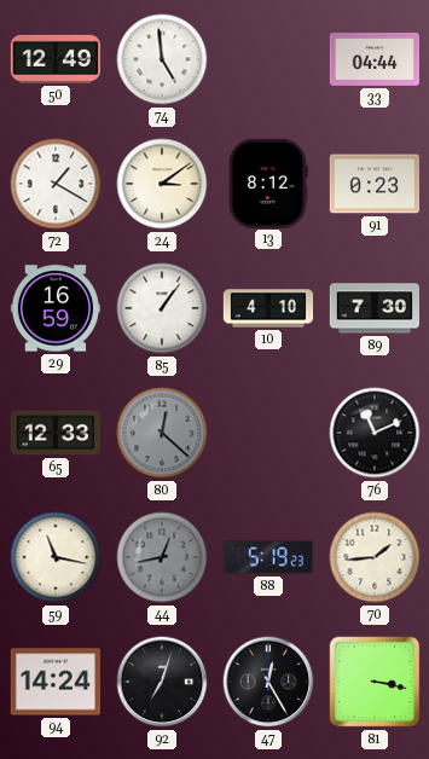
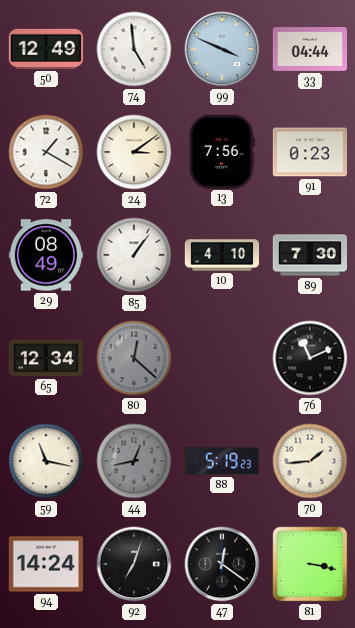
99: none -> 3:49 (222, 49)
13: 8:12 -> 7:56 (223, 151)
29: 16:59 -> 08:49 (45, 255)
65: 12:33 -> 12:34 (45, 358)
47: 12:25 -> 12:21 (222, 564)
